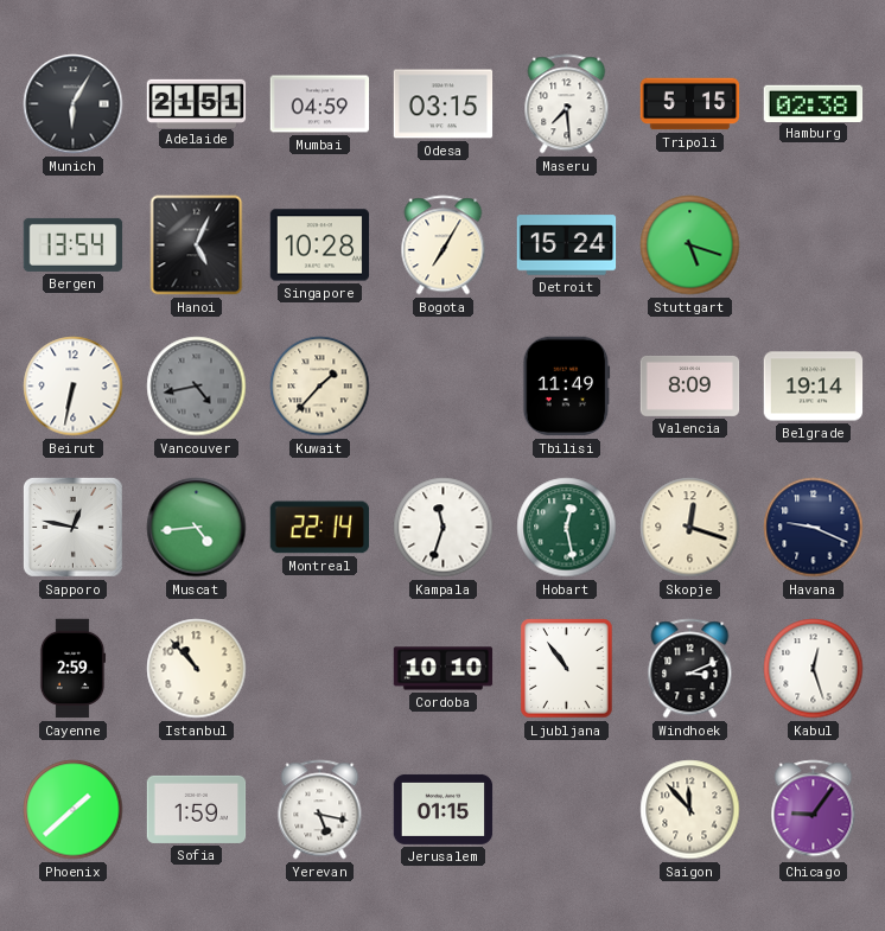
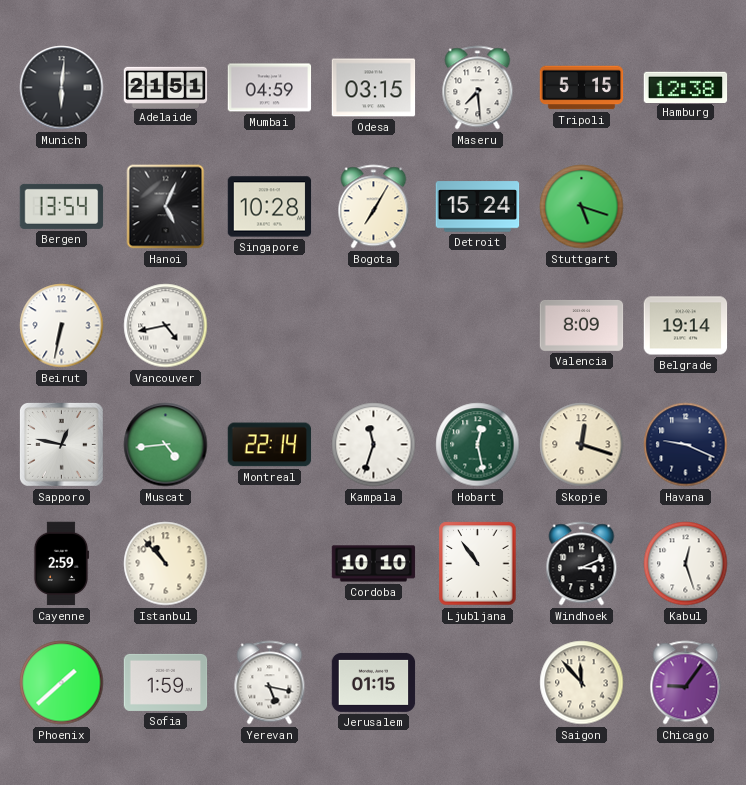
Munich: 6:05 -> 6:01 (62, 88)
Hamburg: 02:38 -> 12:38 (686, 87)
Vancouver dial: grey -> white (166, 326)
Kuwait: 1:37 -> none (320, 387)
Tbilisi: 11:49 -> none (567, 387)
